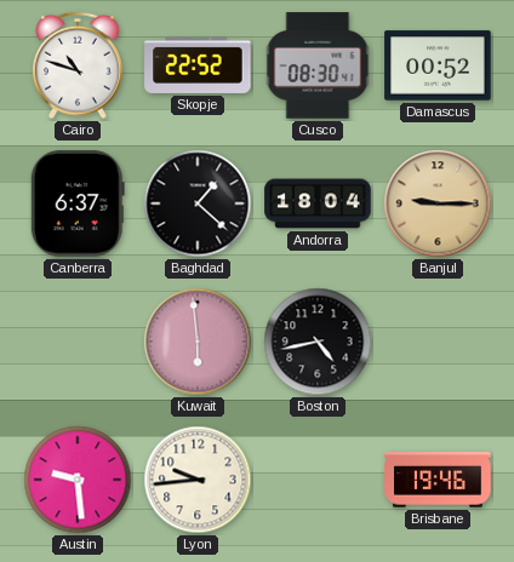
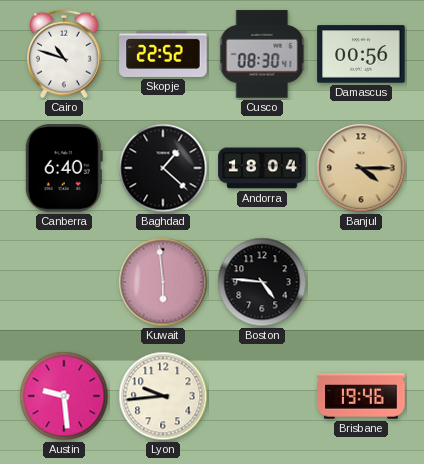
Damascus: 00:52 -> 00:56 (361, 54)
Canberra: 6:37 -> 6:40 (64, 168)
Banjul: 9:15 -> 4:15 (361, 168)
Boston: 4:43 -> 4:46 (262, 282)
